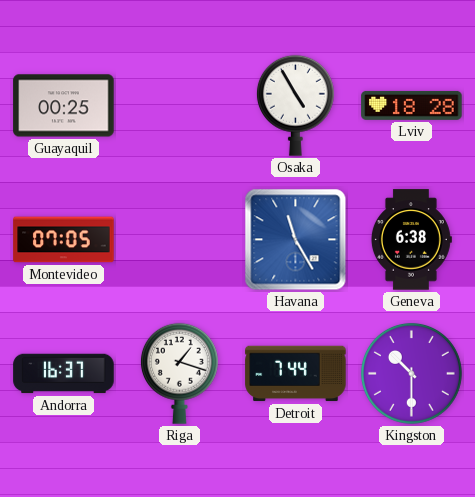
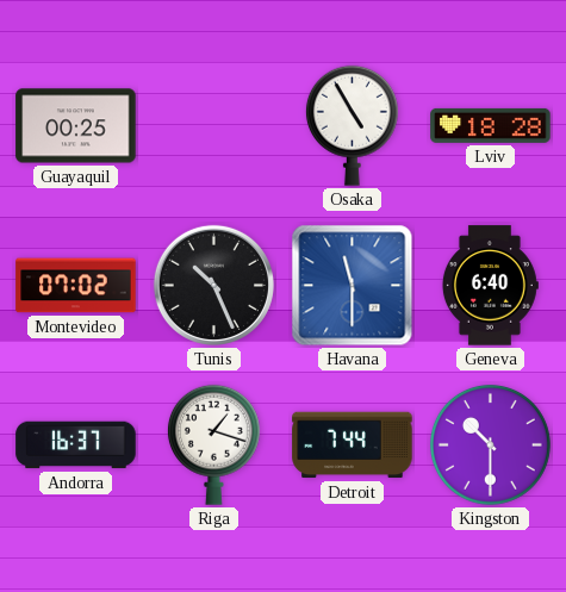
Montevideo: 07:05 -> 07:02 (76, 286)
Tunis: none -> 10:26 (213, 285)
Havana: 11:25 -> 11:30 (353, 286)
Geneva: 6:38 -> 6:40 (490, 286)
